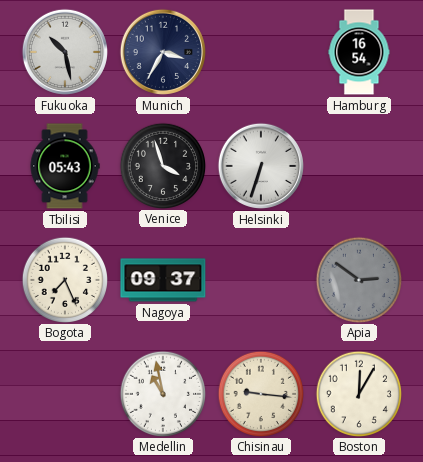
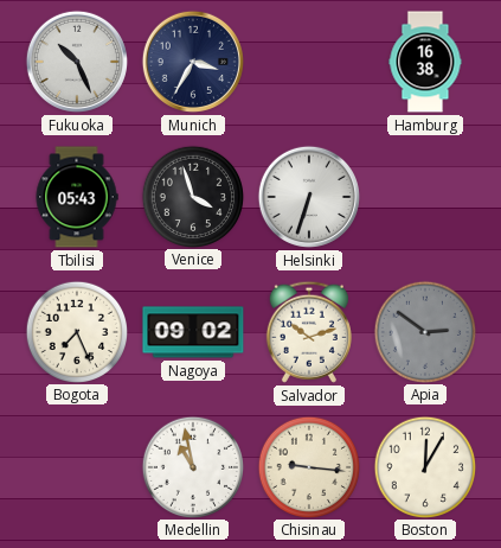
Fukuoka: 10:28 -> 10:26 (77, 62)
Hamburg: 16:54 -> 16:38 (425, 62)
Nagoya: 09:37 -> 09:02 (193, 332)
Salvador: none -> 10:12 (309, 332)
